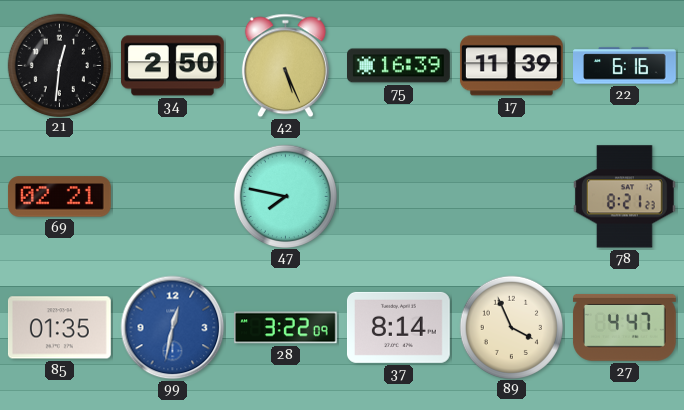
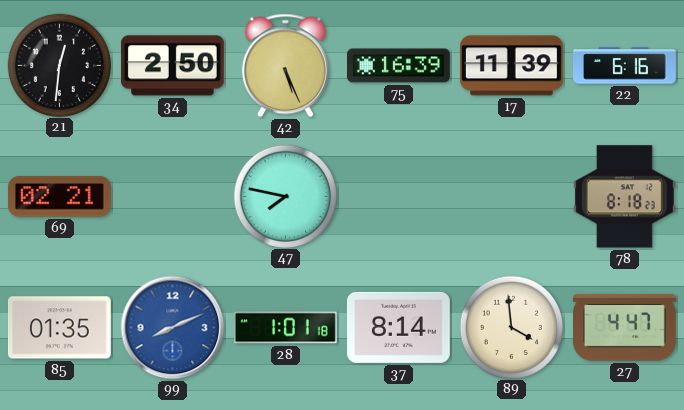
78: 8:21 -> 8:18 (624, 197)
99: 12:32 -> 8:11 (173, 328)
28: 3:22 -> 1:01 (285, 328)
89: 3:56 -> 3:59 (511, 327)
